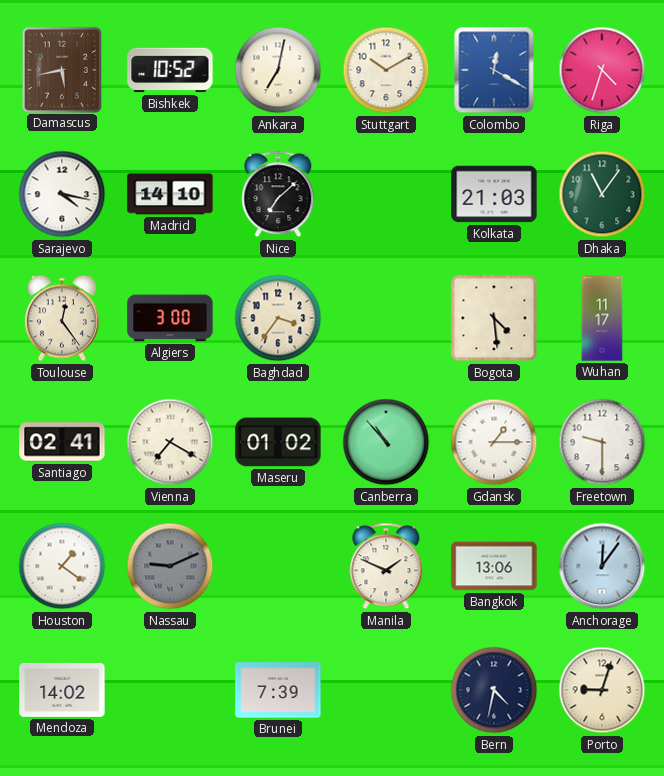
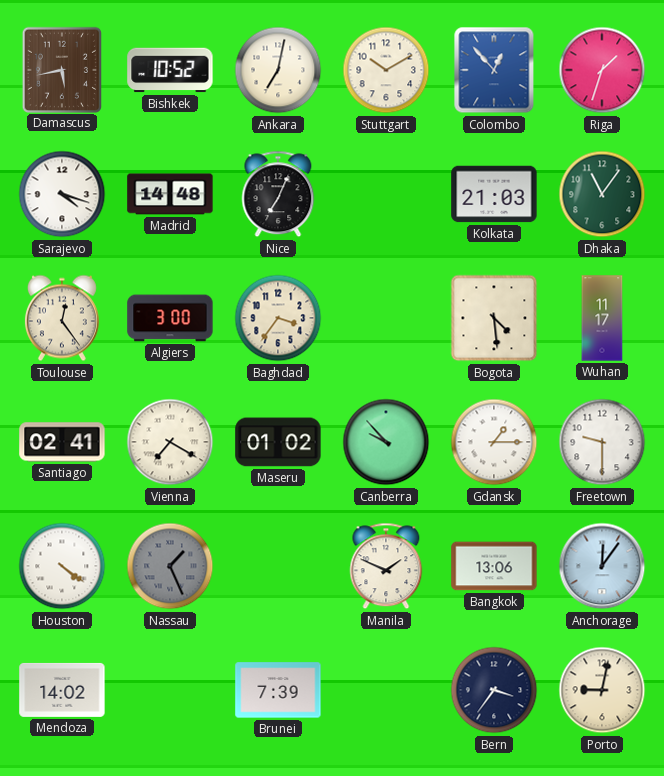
Colombo: 12:20 -> 12:53 (494, 70)
Riga: 4:33 -> 1:33 (602, 70)
Sarajevo: 4:17 -> 4:18 (62, 194)
Madrid: 14:10 -> 14:48 (170, 194)
Nice: 7:08 -> 7:04 (278, 194)
Canberra: 10:53 -> 9:53 (386, 442)
Houston: 1:21 -> 4:21 (62, 566)
Nassau: 9:11 -> 1:26 (170, 566)
Bern: 4:32 -> 3:36 (494, 690)
Porto: 9:03 -> 9:02 (602, 690)
